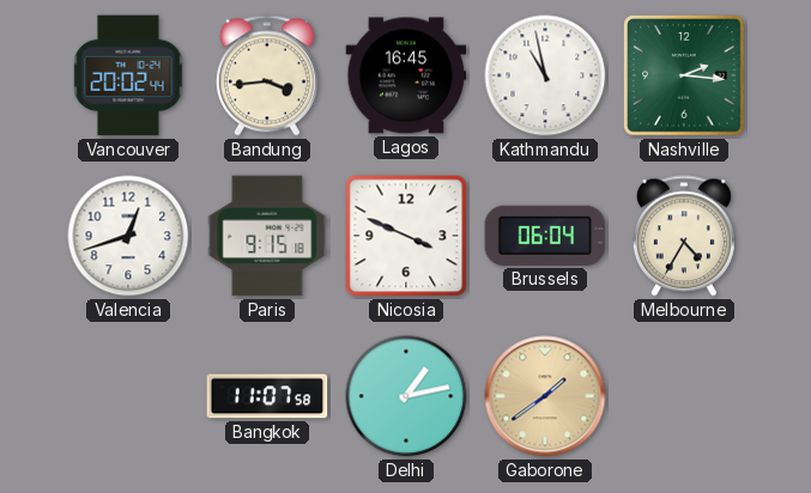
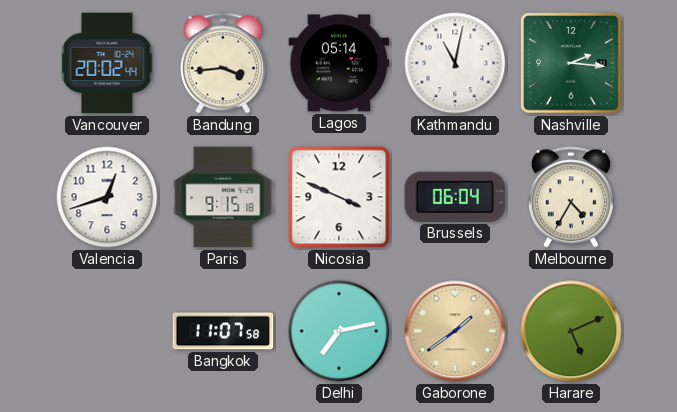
Lagos: 16:45 -> 05:14 (339, 63)
Kathmandu: 10:58 -> 11:02 (455, 63)
Delhi: 1:13 -> 7:13 (339, 331)
Harare: none -> 5:11 (571, 331)
